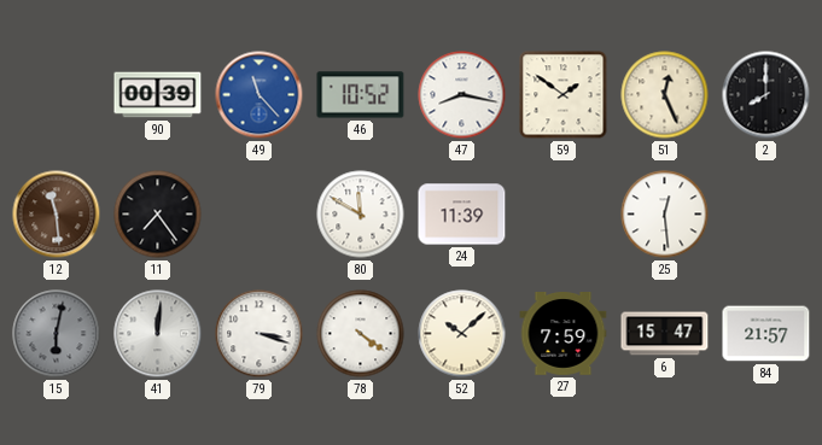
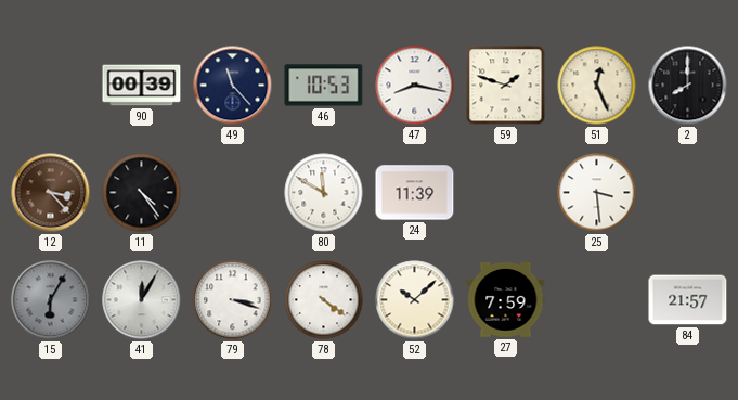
49 dial: blue -> navy (233, 86)
46: 10:52 -> 10:53 (324, 86)
59: 1:51 -> 1:48 (506, 86)
12: 11:29 -> 3:23 (51, 193)
11: 7:24 -> 4:24 (142, 193)
25: 12:29 -> 3:29 (597, 193)
15: 6:02 -> 6:05 (51, 300)
41: 12:01 -> 12:05 (142, 300)
6: 15:47 -> none (665, 334)
